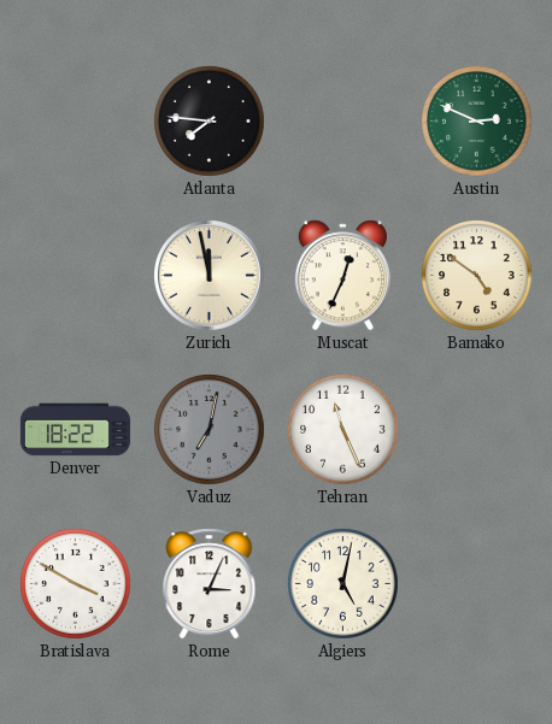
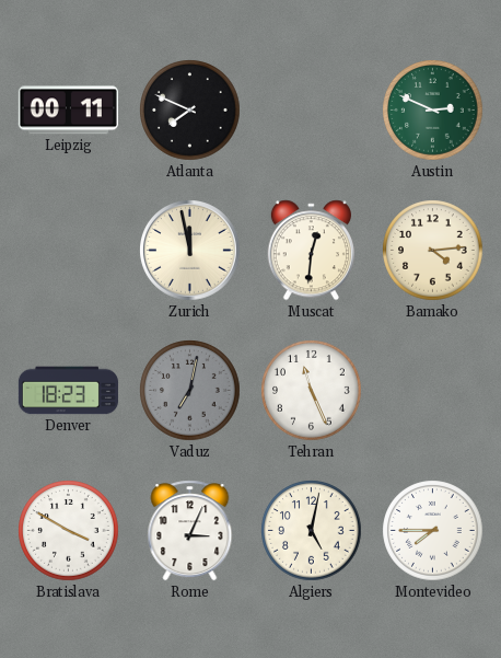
Leipzig: none -> 00:11 (68, 111)
Atlanta: 7:46 -> 7:49 (190, 111)
Muscat: 12:34 -> 12:31 (311, 251)
Bamako: 4:51 -> 4:14 (433, 251)
Denver: 18:22 -> 18:23 (68, 391)
Montevideo: none -> 7:45 (433, 531)
